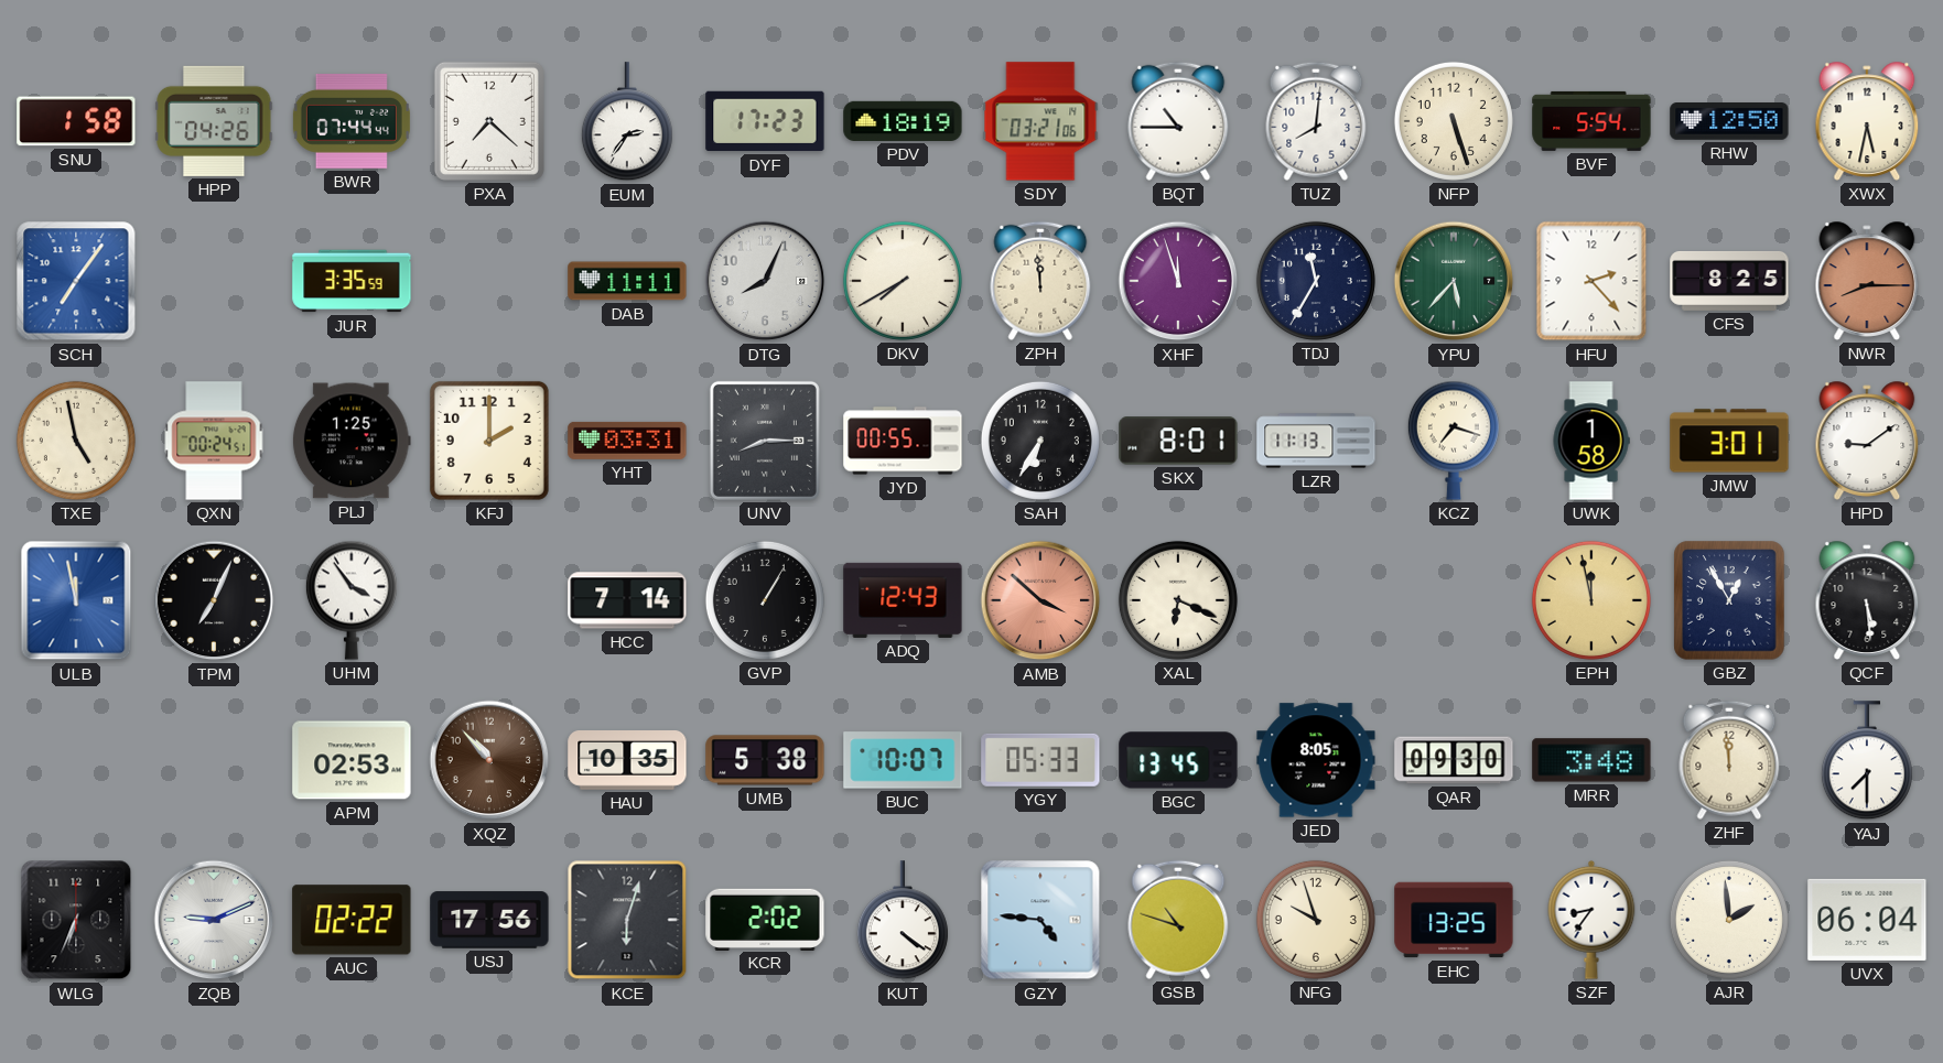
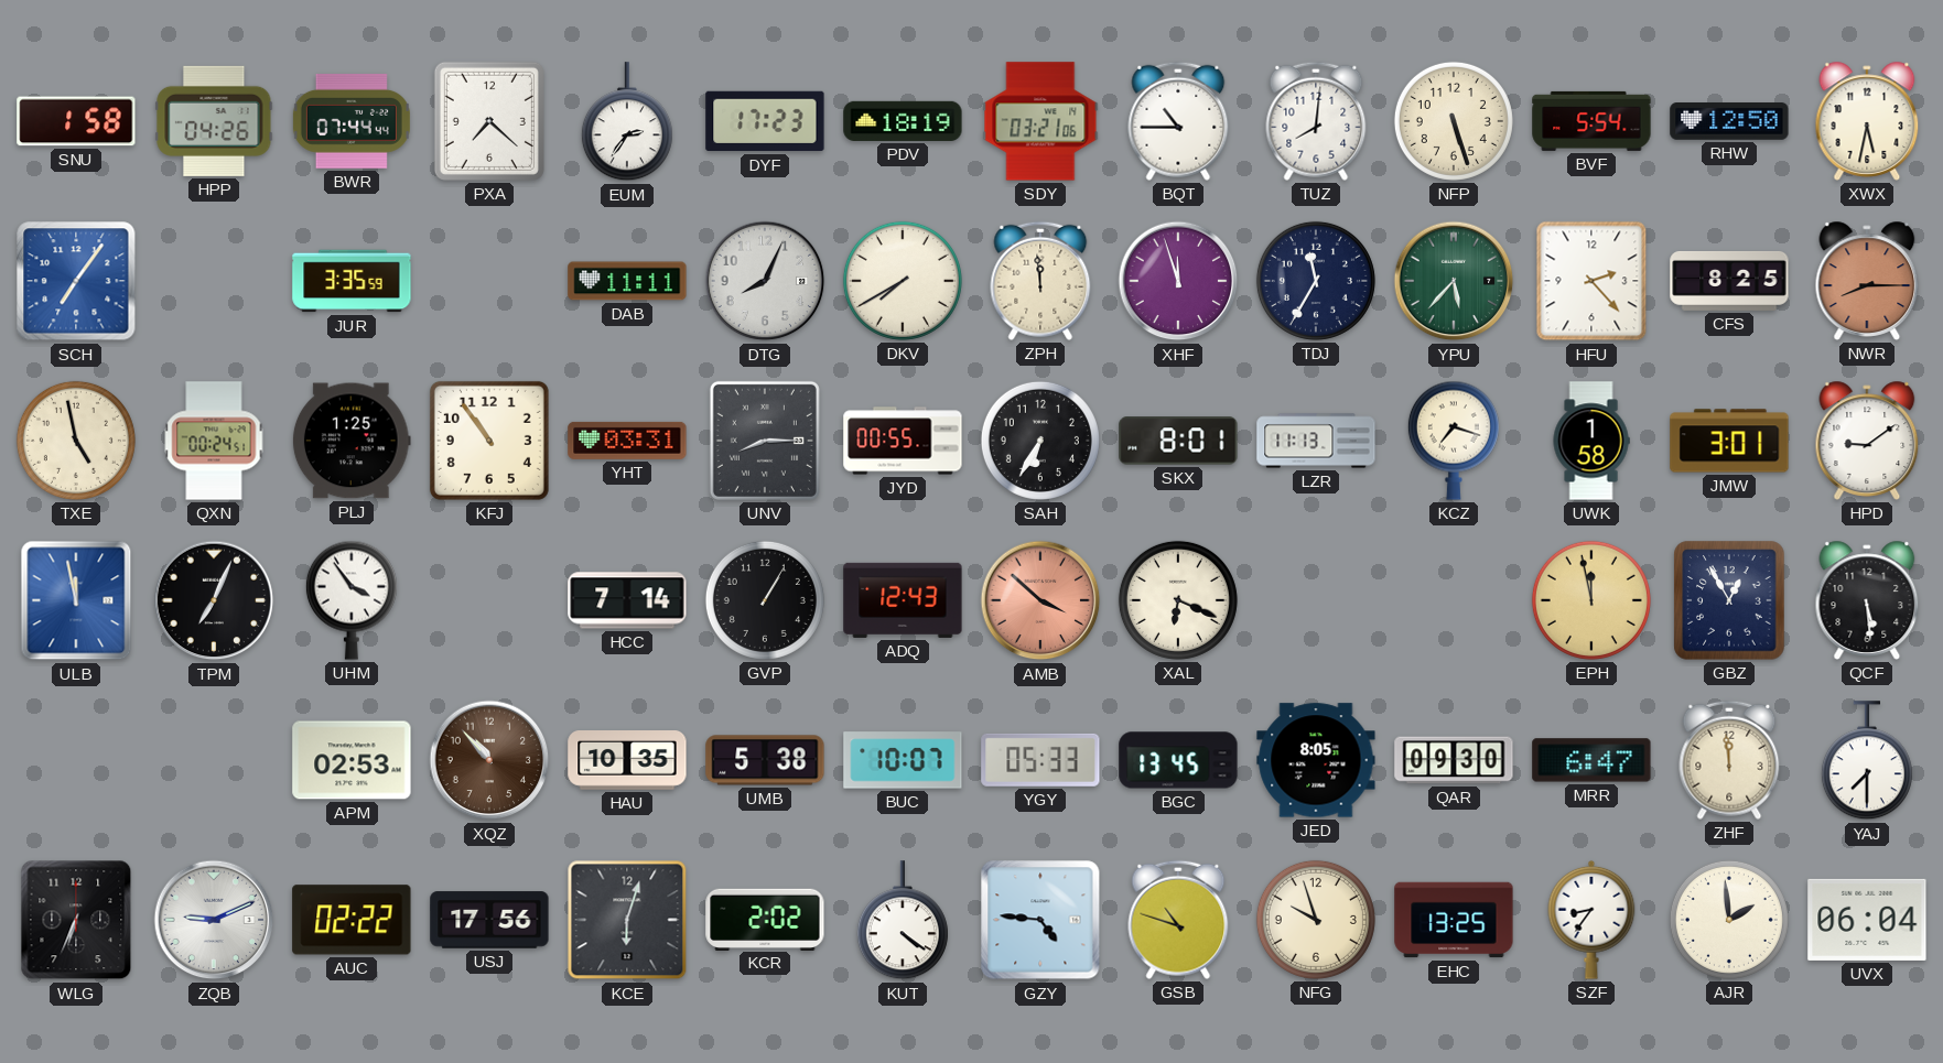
KFJ: 2:00 -> 10:54 (489, 441)
MRR: 3:48 -> 6:47 (1591, 760)
